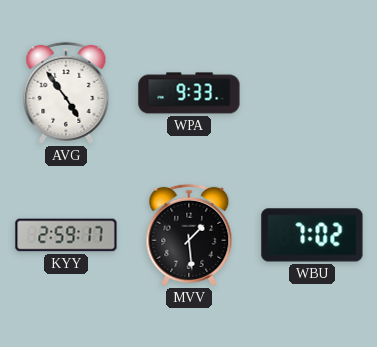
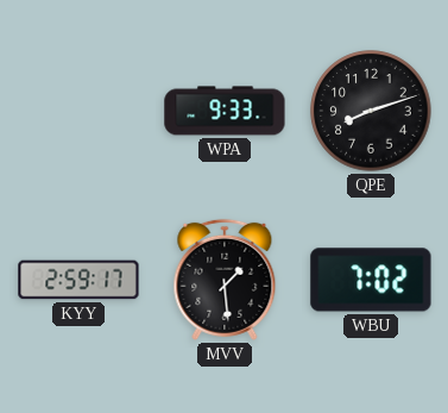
AVG: 4:54 -> none (66, 93)
QPE: none -> 8:12 (371, 111)
